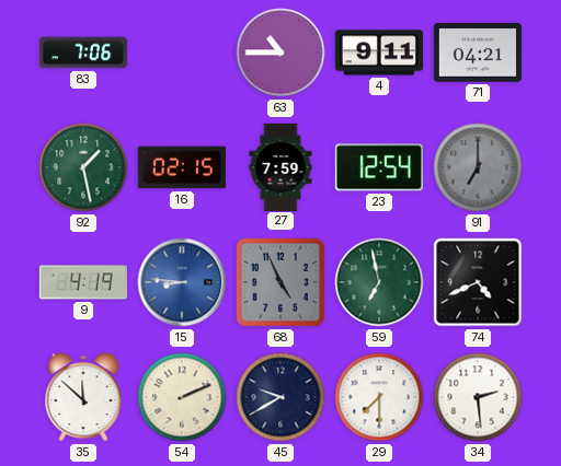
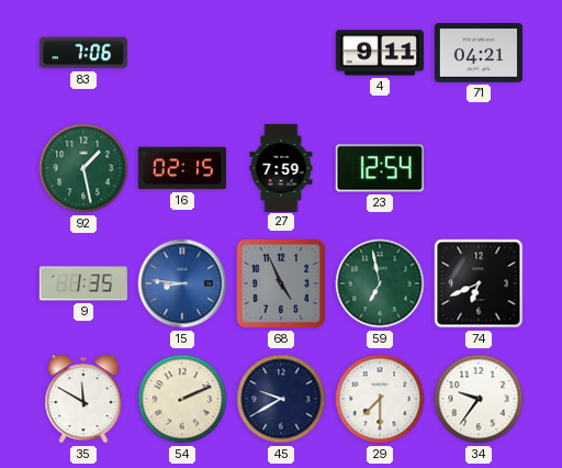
63: 10:45 -> none (280, 53)
91: 7:00 -> none (478, 167)
9: 4:19 -> 1:35 (82, 283)
74: 4:41 -> 6:41 (479, 283)
35: 11:52 -> 11:50 (83, 399)
34: 2:29 -> 9:36 (479, 399)
